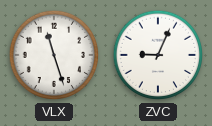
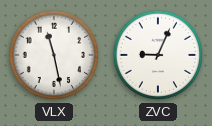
VLX: 11:27 -> 11:28 (54, 55)
